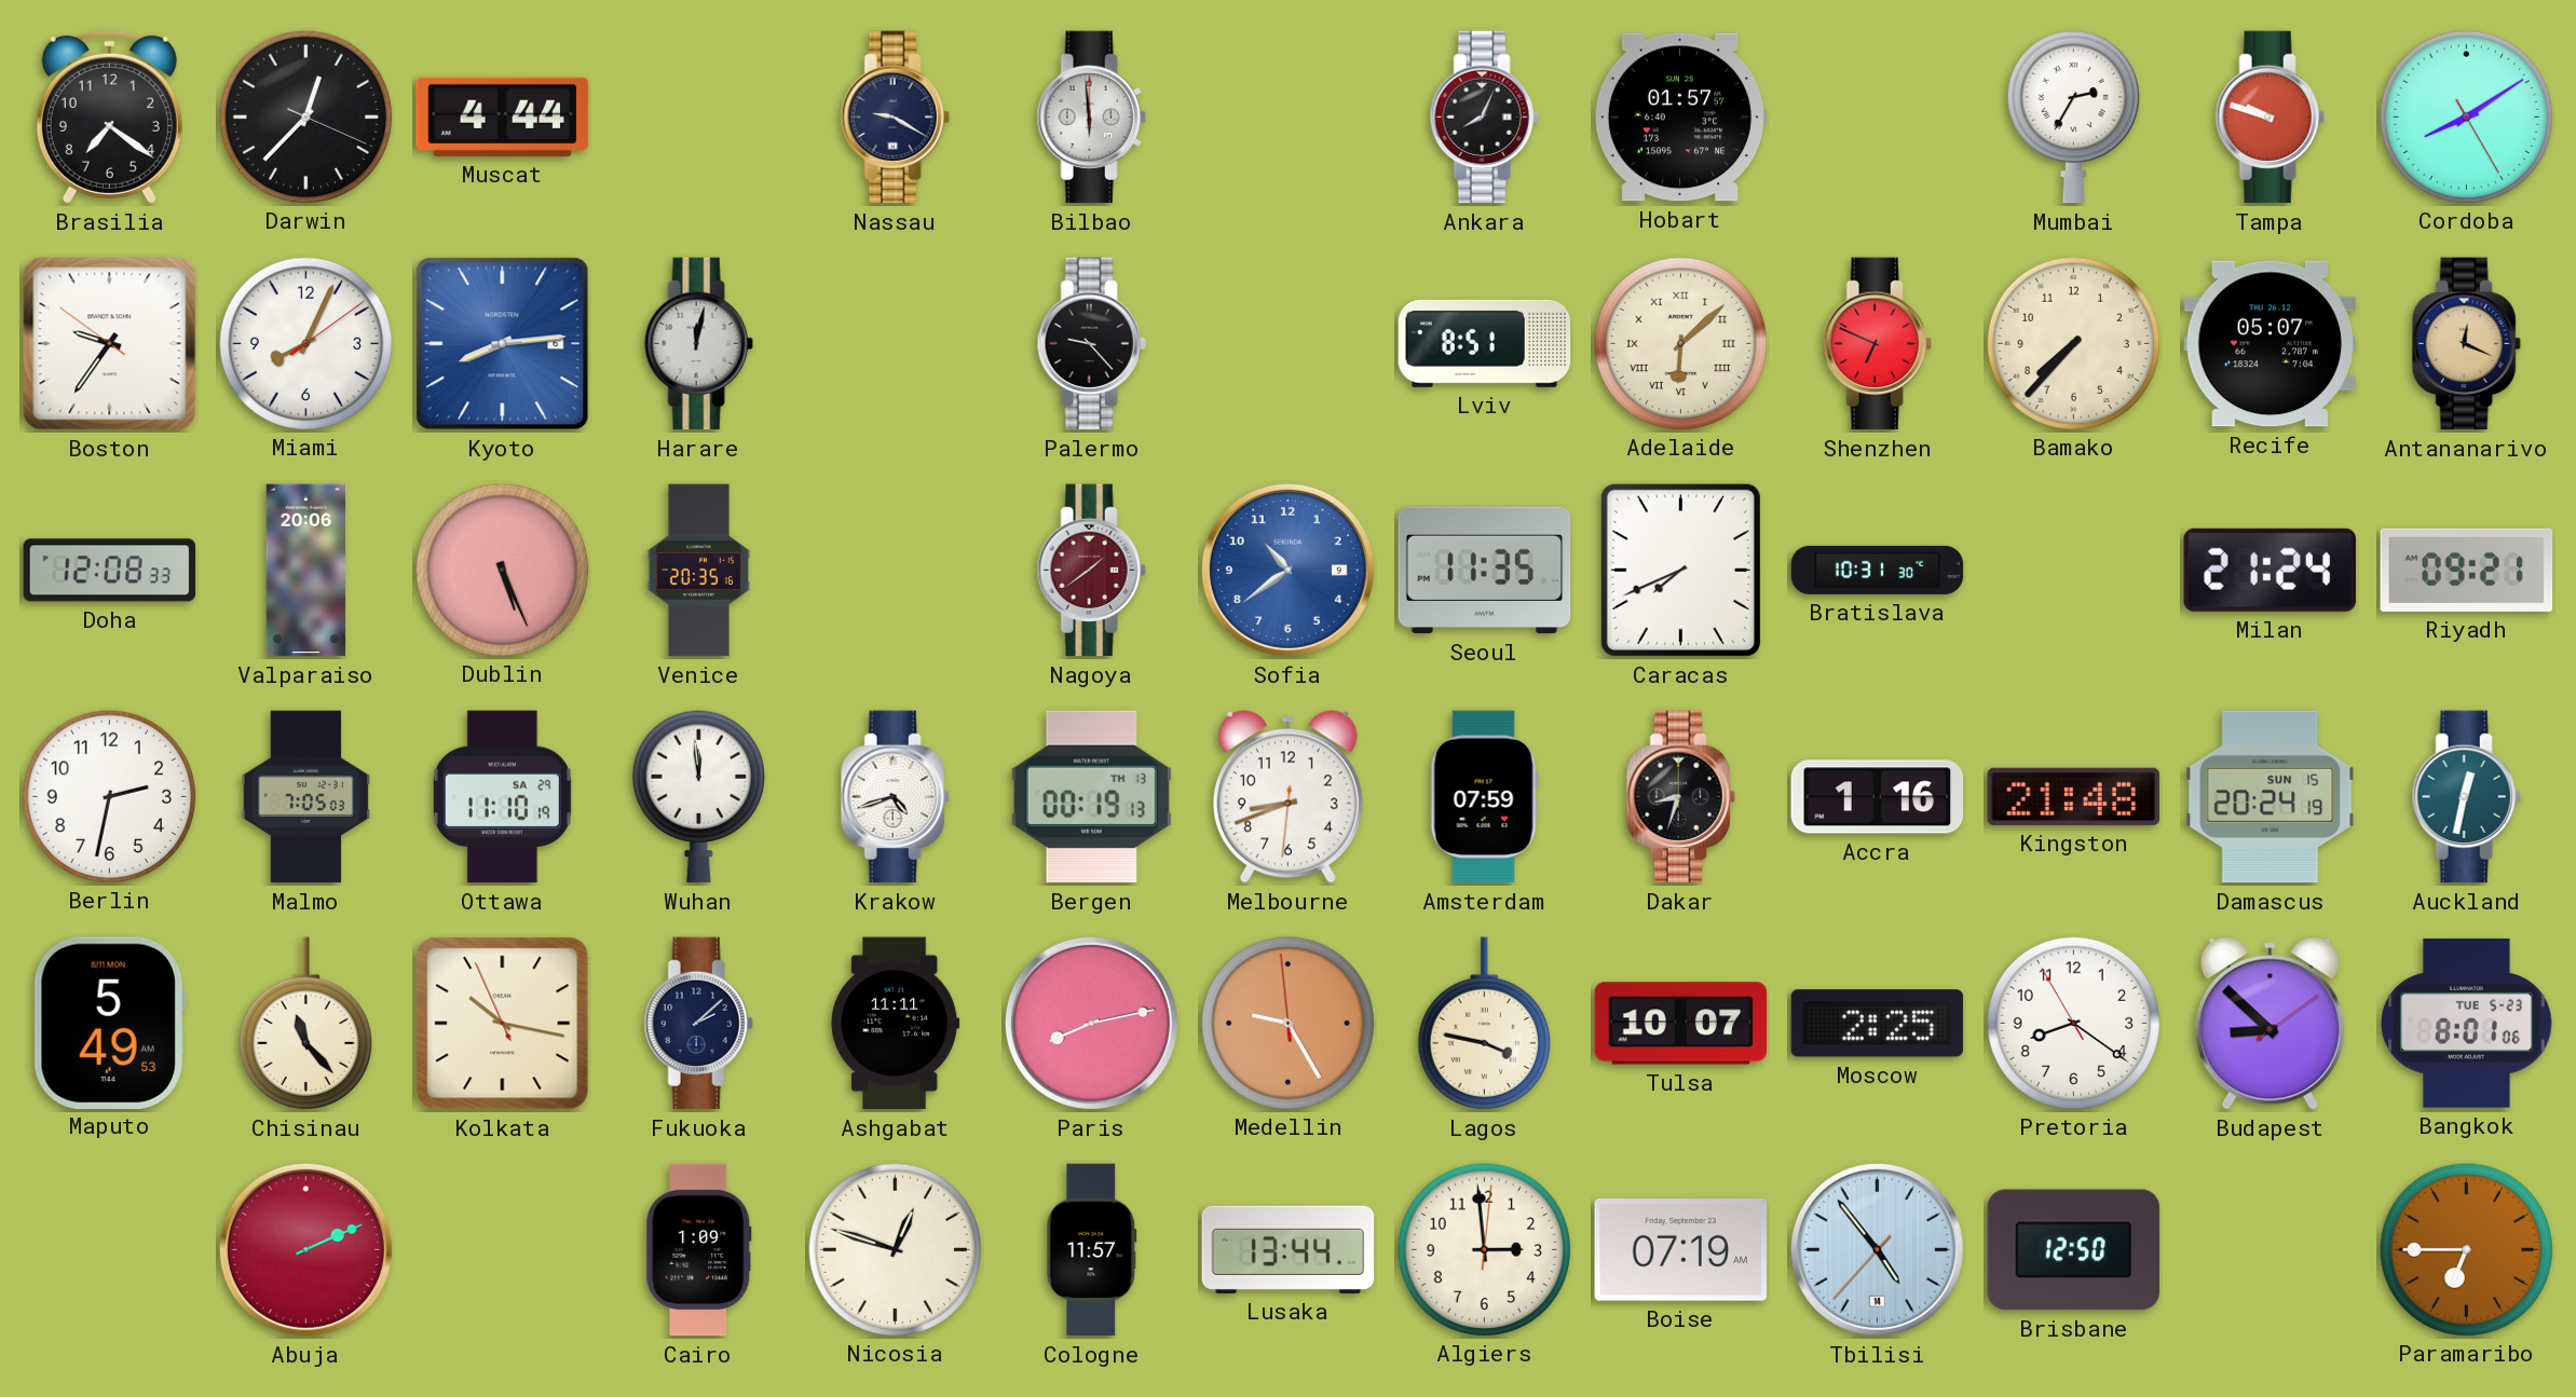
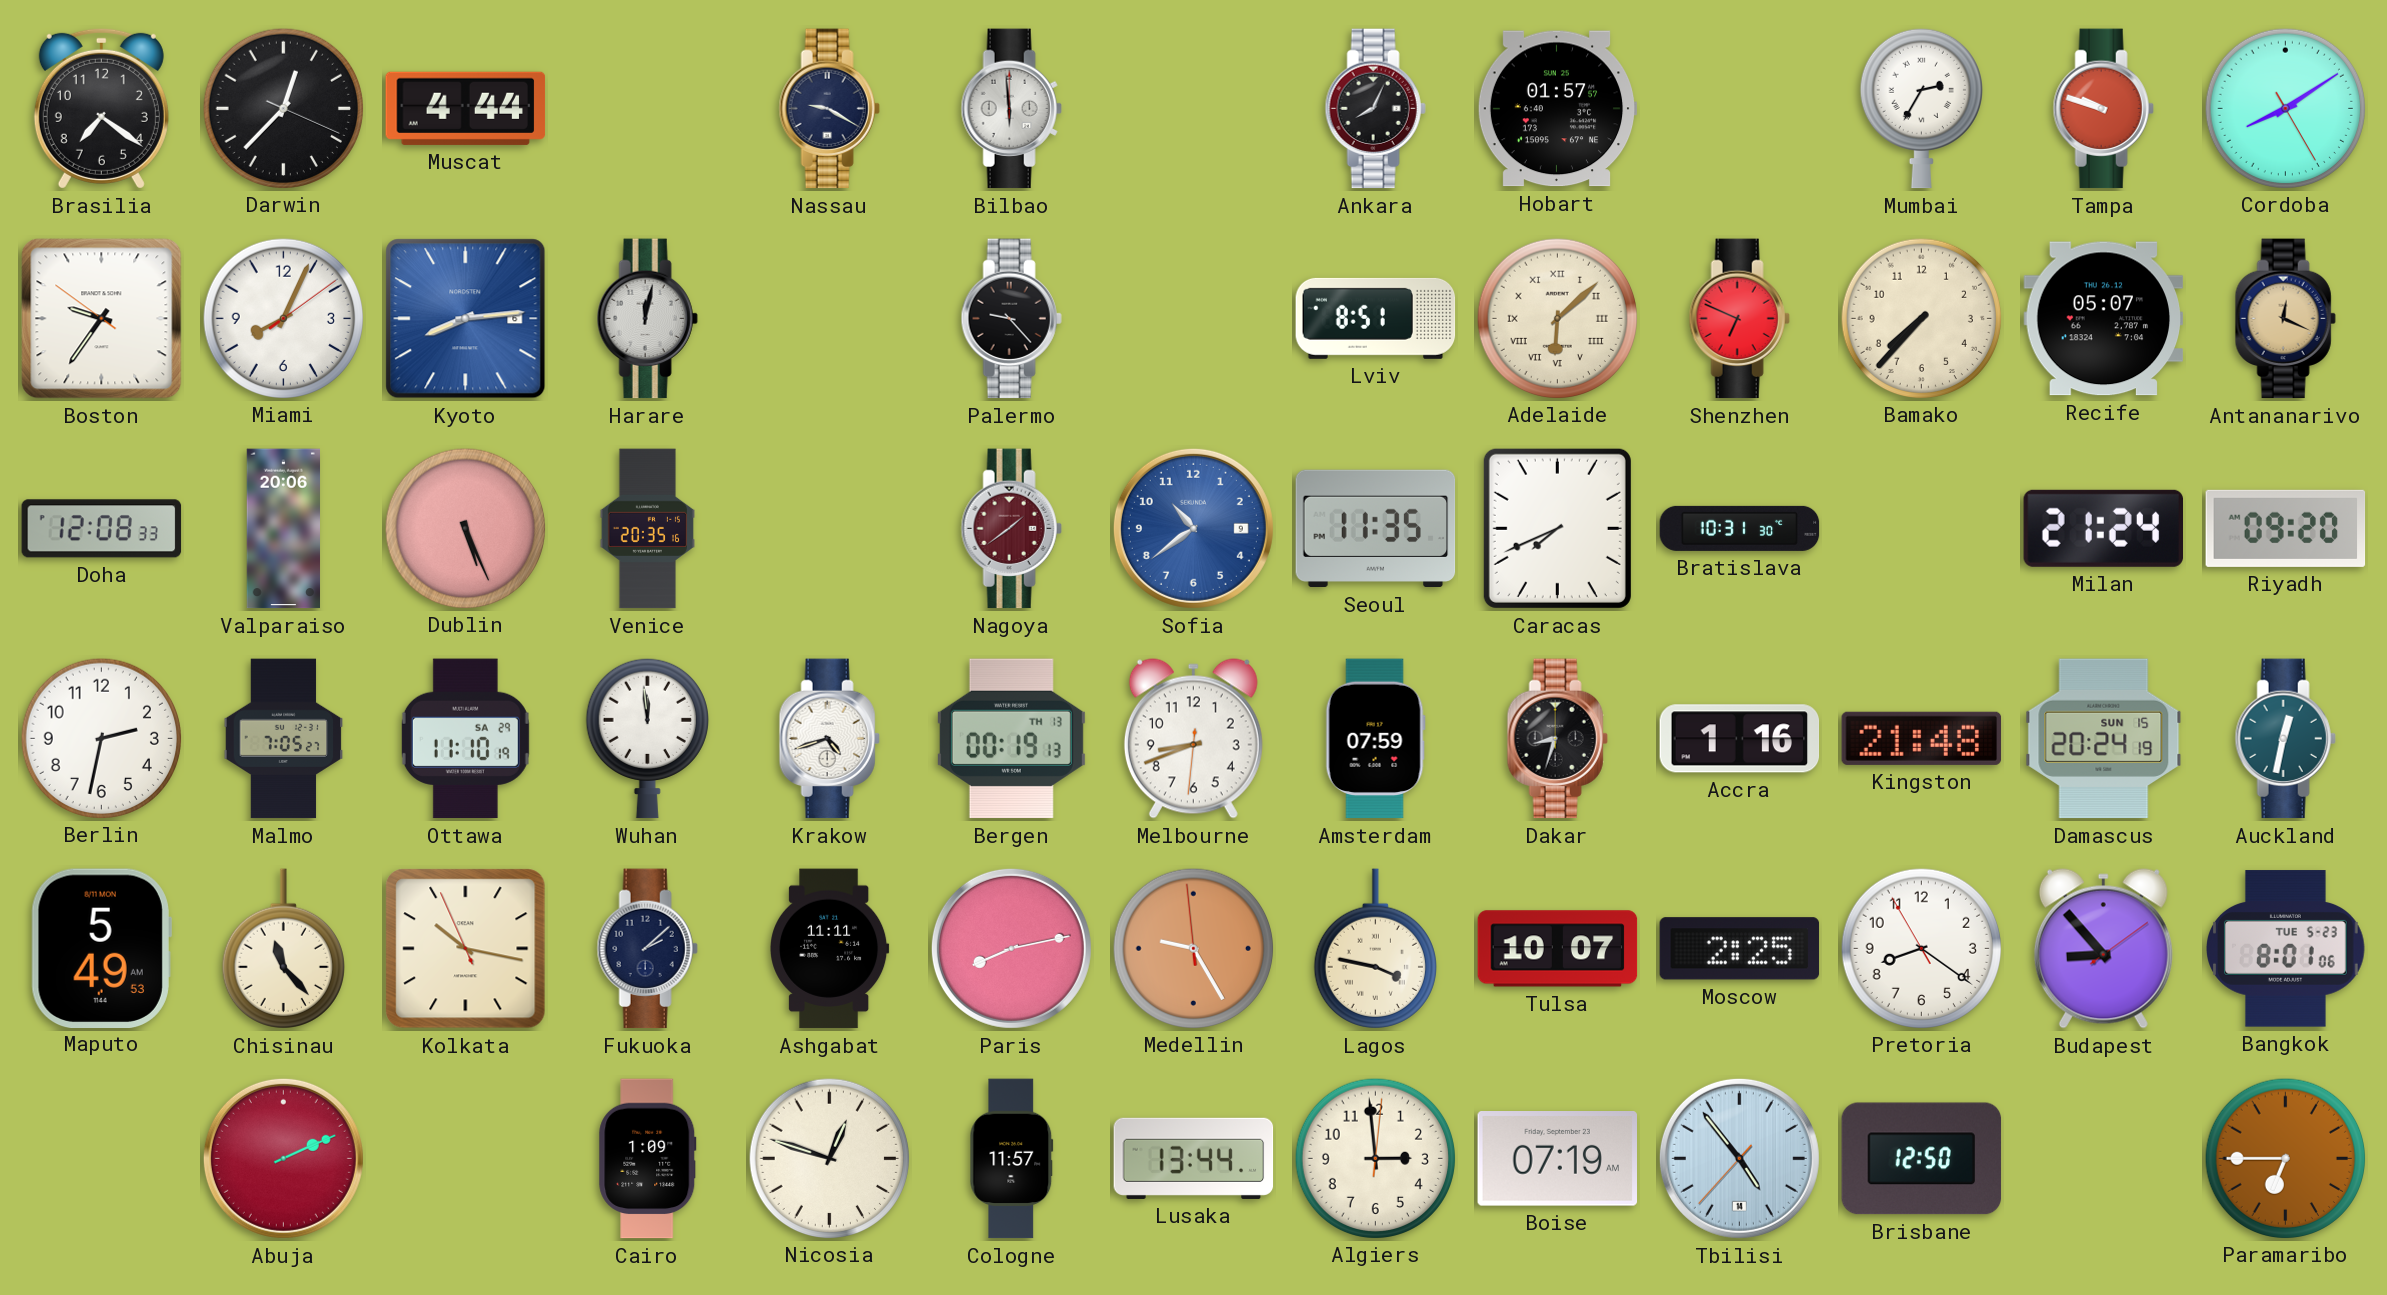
Riyadh: 09:21 -> 09:20 (2286, 528)
Malmo: 7:05:03 -> 7:05:27 (284, 739)
Budapest: 8:52 -> 8:53 (2103, 949)
